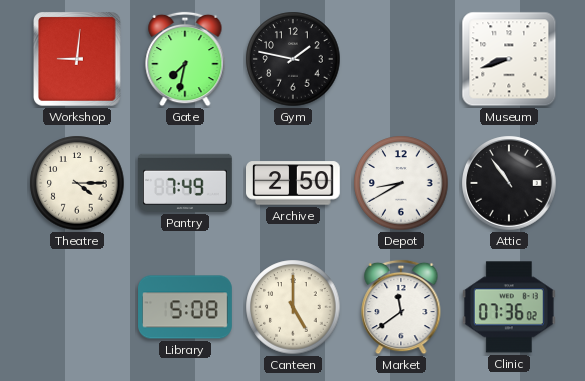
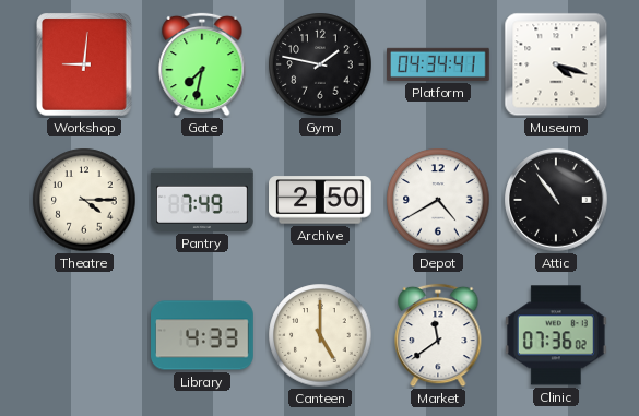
Platform: none -> 04:34 (439, 64)
Museum: 8:42 -> 4:18 (556, 64)
Depot: 8:40 -> 4:40 (438, 200)
Library: 5:08 -> 4:33 (202, 335)
